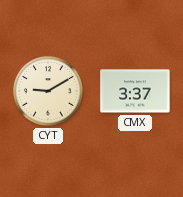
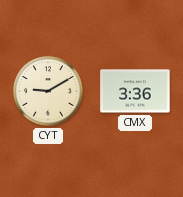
CMX: 3:37 -> 3:36 (135, 91)
